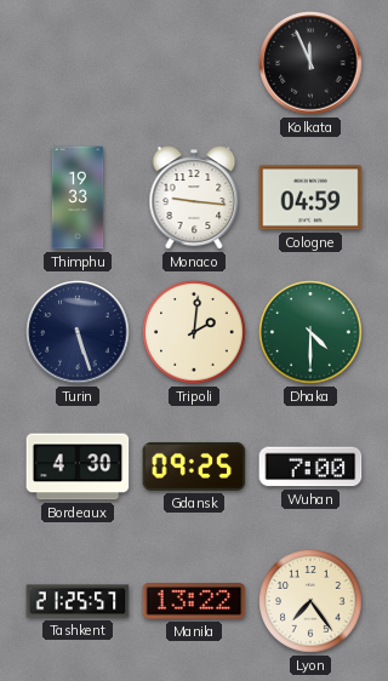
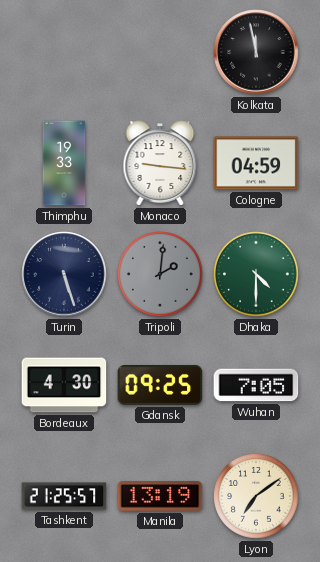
Kolkata: 11:56 -> 11:58 (256, 52)
Tripoli dial: cream -> grey (160, 274)
Wuhan: 7:00 -> 7:05 (256, 385)
Manila: 13:22 -> 13:19 (160, 496)
Lyon: 7:24 -> 7:09 (256, 496)
